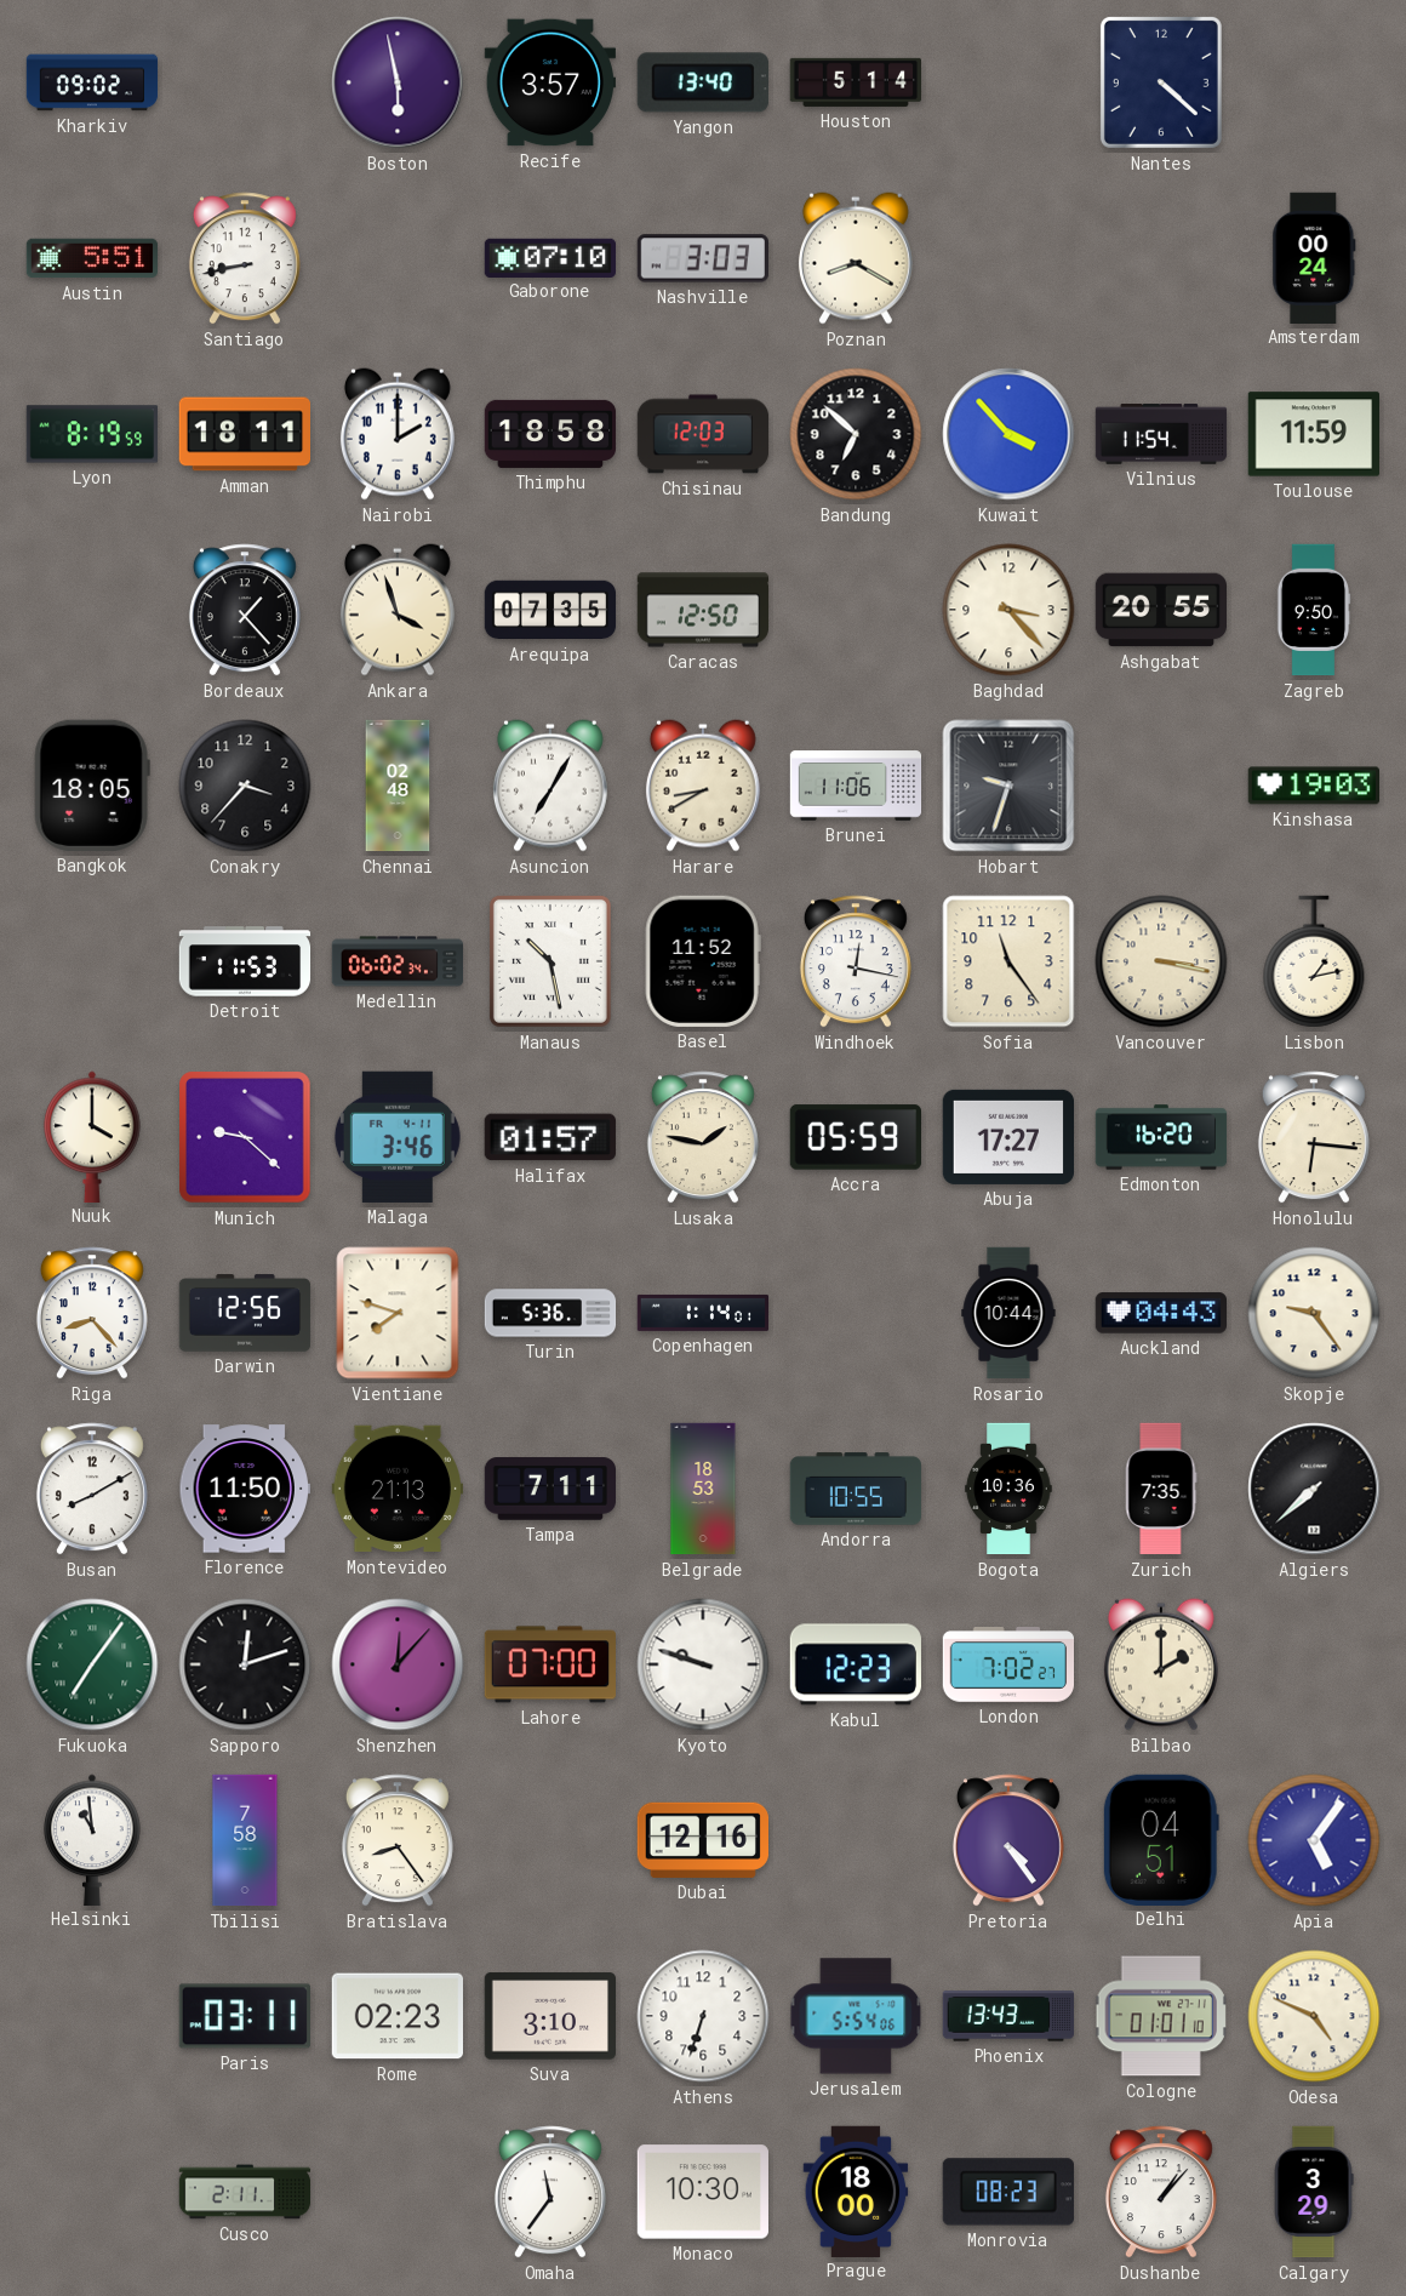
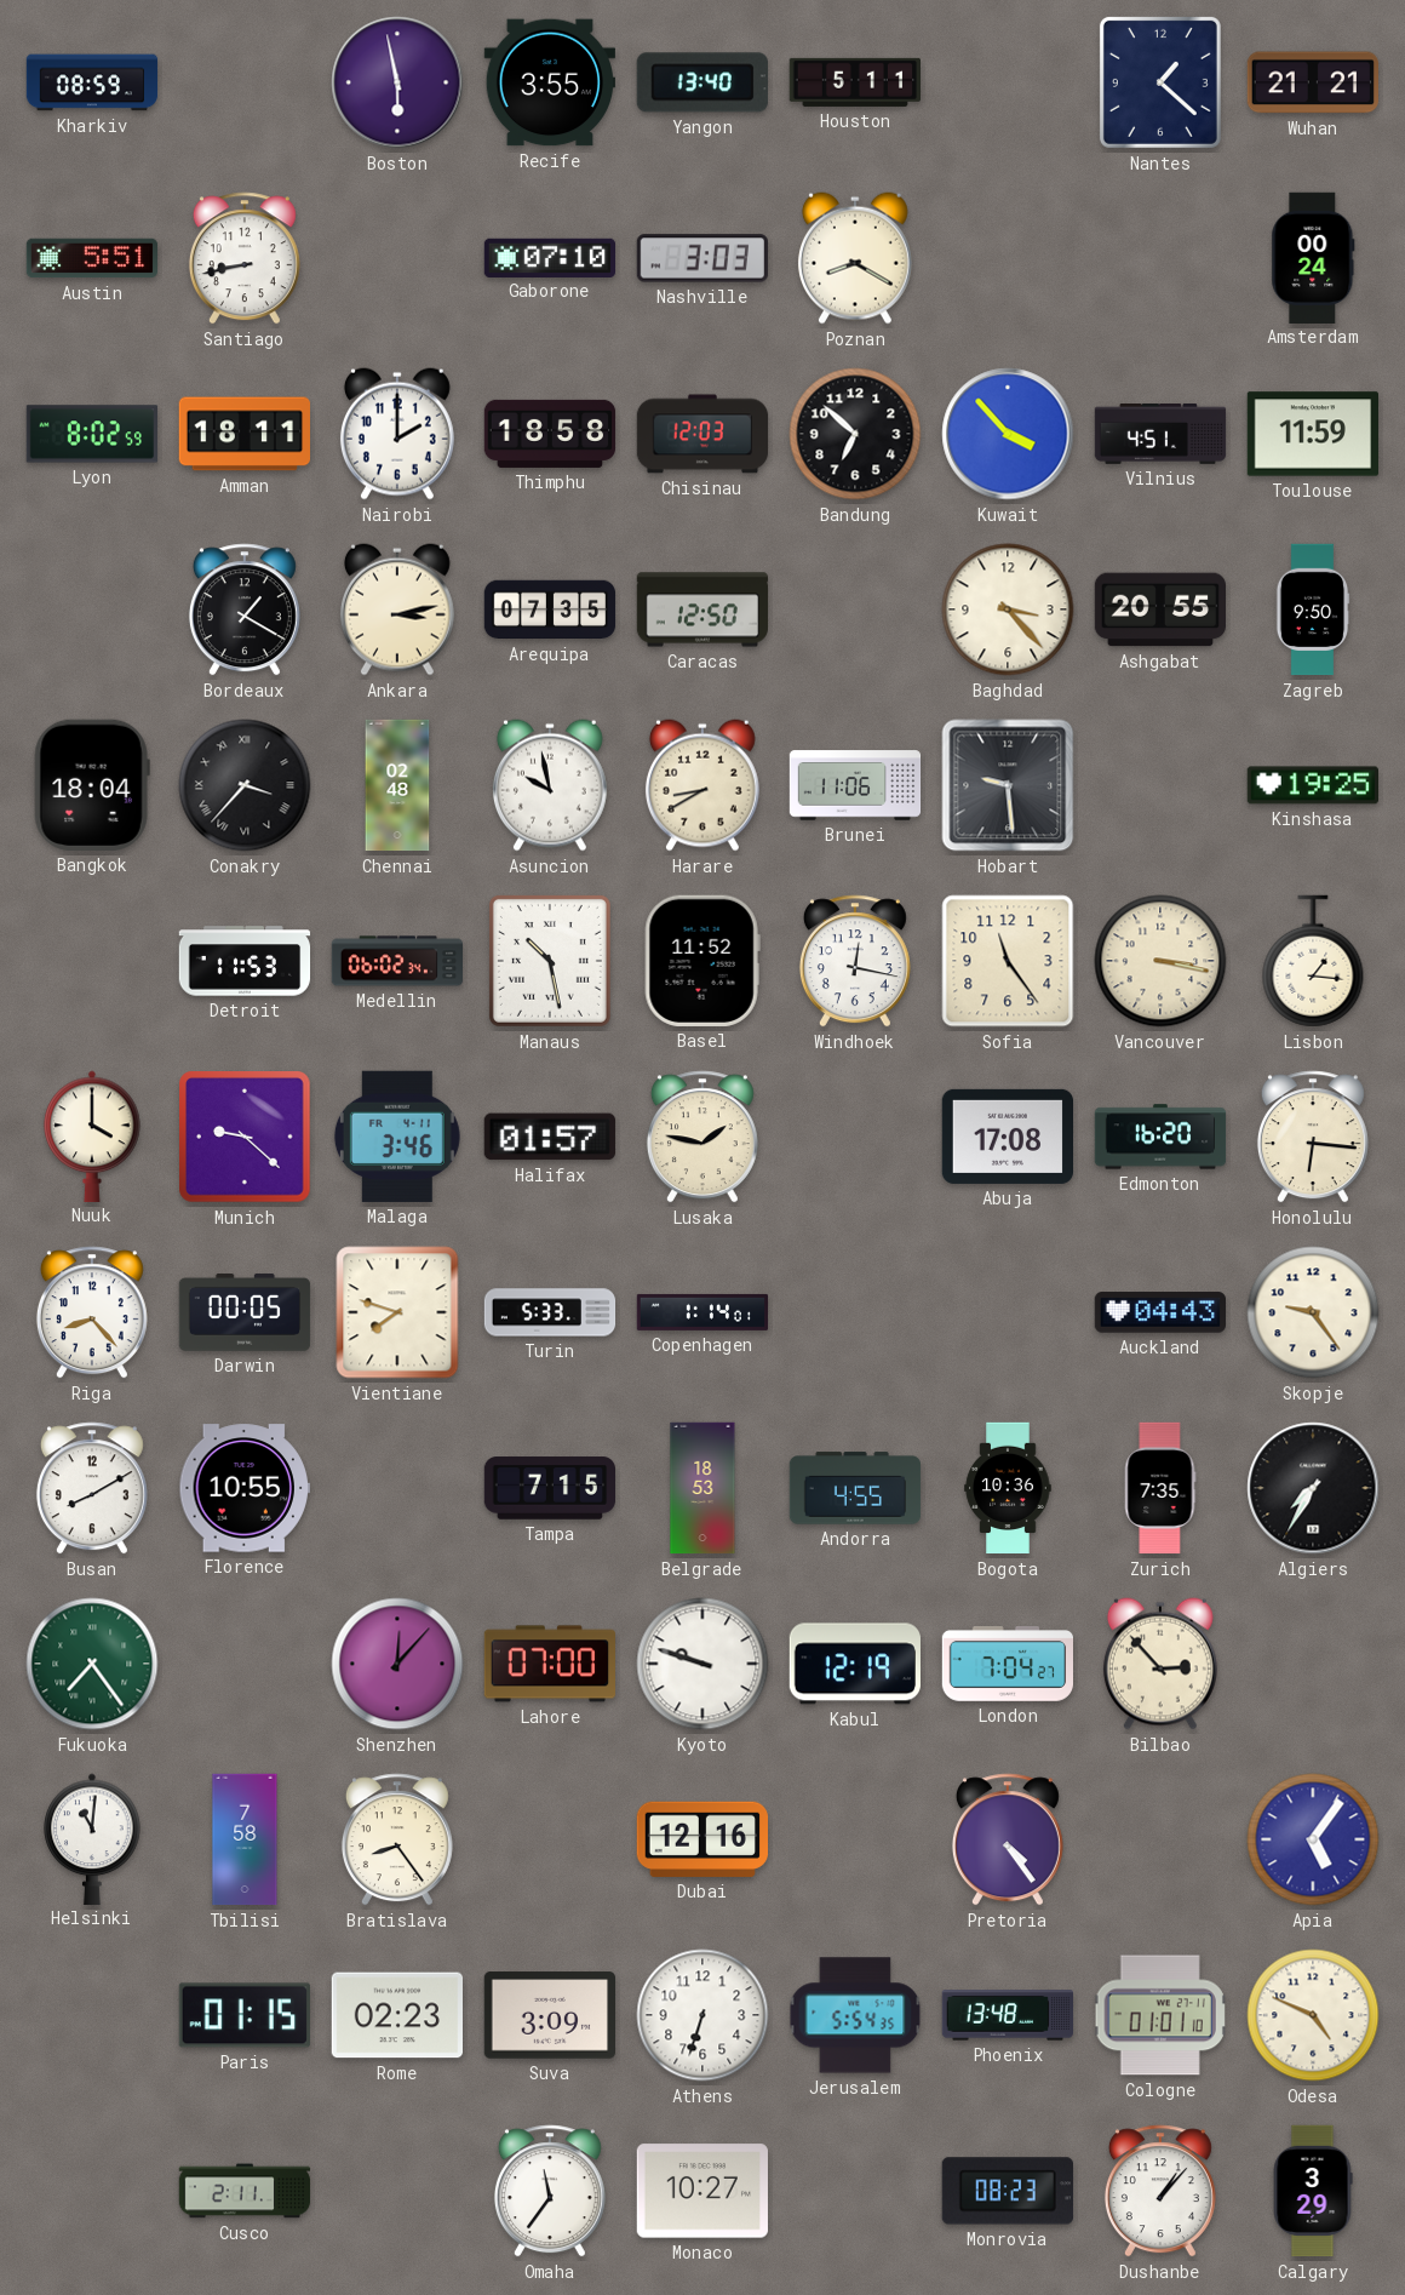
Kharkiv: 09:02 -> 08:59 (92, 82)
Recife: 3:57 -> 3:55 (549, 82)
Houston: 5:14 -> 5:11 (854, 82)
Nantes: 4:22 -> 1:22 (1160, 82)
Wuhan: none -> 21:21 (1312, 82)
Lyon: 8:19 -> 8:02 (91, 434)
Vilnius: 11:54 -> 4:51 (1160, 434)
Bordeaux: 1:23 -> 1:20 (245, 609)
Ankara: 3:57 -> 3:13 (397, 609)
Bangkok: 18:05 -> 18:04 (92, 785)
Conakry numerals: Arabic -> Roman (245, 785)
Asuncion: 7:05 -> 9:58 (550, 785)
Hobart: 9:33 -> 9:29 (1008, 785)
Kinshasa: 19:03 -> 19:25 (1312, 785)
Lisbon: 1:13 -> 1:16 (1313, 961)
Accra: 05:59 -> none (855, 1137)
Abuja: 17:27 -> 17:08 (1007, 1137)
Darwin: 12:56 -> 00:05 (245, 1312)
Turin: 5:36 -> 5:33 (550, 1312)
Rosario: 10:44 -> none (1008, 1313)
Florence: 11:50 -> 10:55 (243, 1488)
Montevideo: 21:13 -> none (396, 1489)
Tampa: 7:11 -> 7:15 (549, 1488)
Andorra: 10:55 -> 4:55 (855, 1488)
Algiers: 7:38 -> 7:35 (1313, 1488)
Fukuoka: 7:06 -> 7:24 (92, 1664)
Sapporo: 12:12 -> none (245, 1664)
Kabul: 12:23 -> 12:19 (855, 1664)
London: 7:02 -> 7:04 (1007, 1665)
Bilbao: 2:00 -> 2:53 (1160, 1664)
Helsinki: 10:59 -> 11:01 (92, 1838)
Delhi: 04:51 -> none (1161, 1839)
Paris: 03:11 -> 01:15 (243, 2015)
Suva: 3:10 -> 3:09 (549, 2015)
Jerusalem: 5:54:06 -> 5:54:35 (855, 2015)
Phoenix: 13:43 -> 13:48 (1007, 2015)
Monaco: 10:30 -> 10:27 (702, 2191)
Prague: 18:00 -> none (856, 2191)
